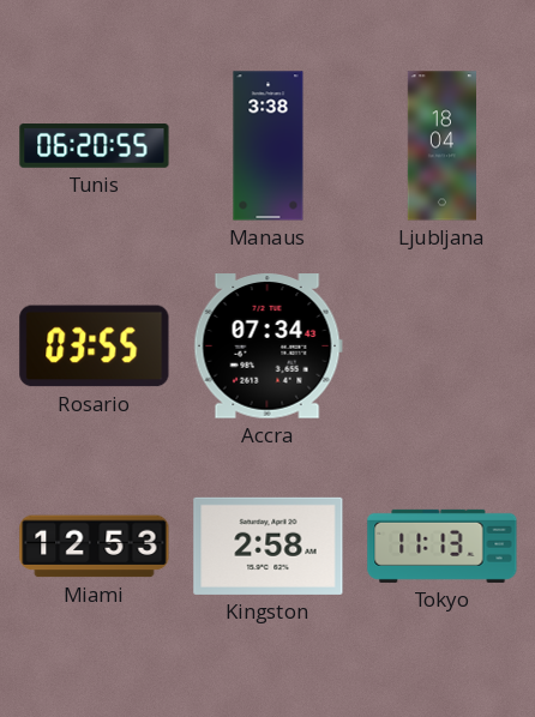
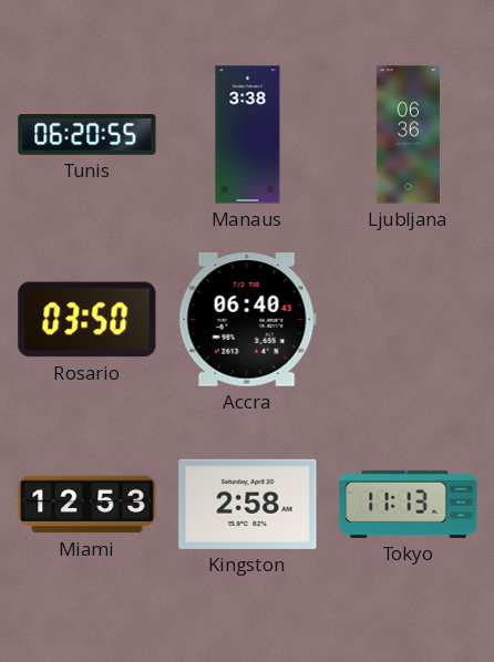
Ljubljana: 18:04 -> 06:36 (408, 135)
Rosario: 03:55 -> 03:50 (88, 320)
Accra: 07:34 -> 06:40 (247, 320)
